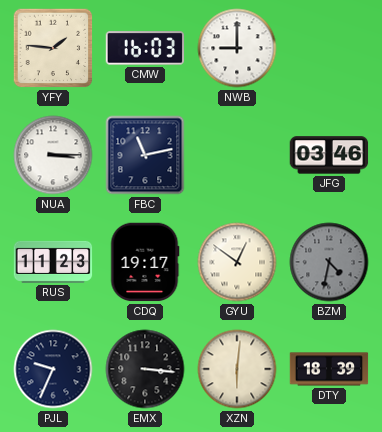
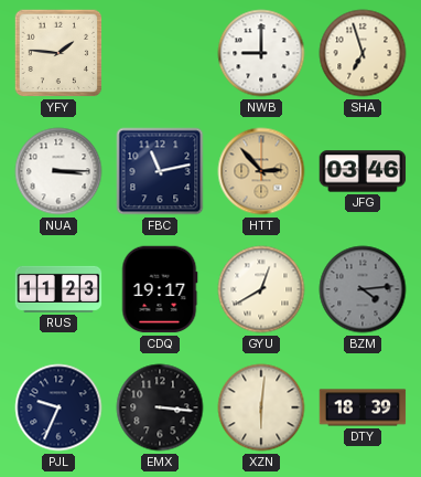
CMW: 16:03 -> none (145, 48)
SHA: none -> 6:57 (363, 53)
HTT: none -> 2:53 (261, 171)
GYU: 12:51 -> 12:40 (261, 289)
BZM: 4:32 -> 4:14 (363, 289)
